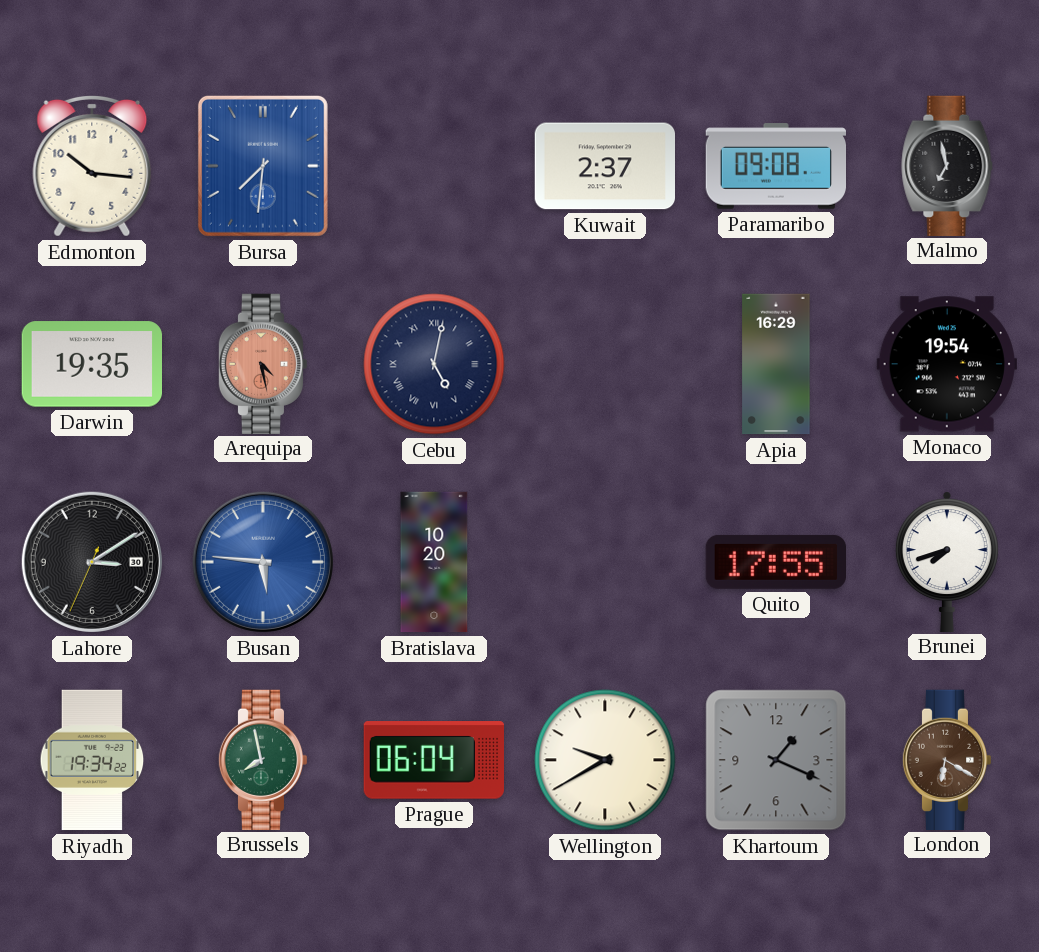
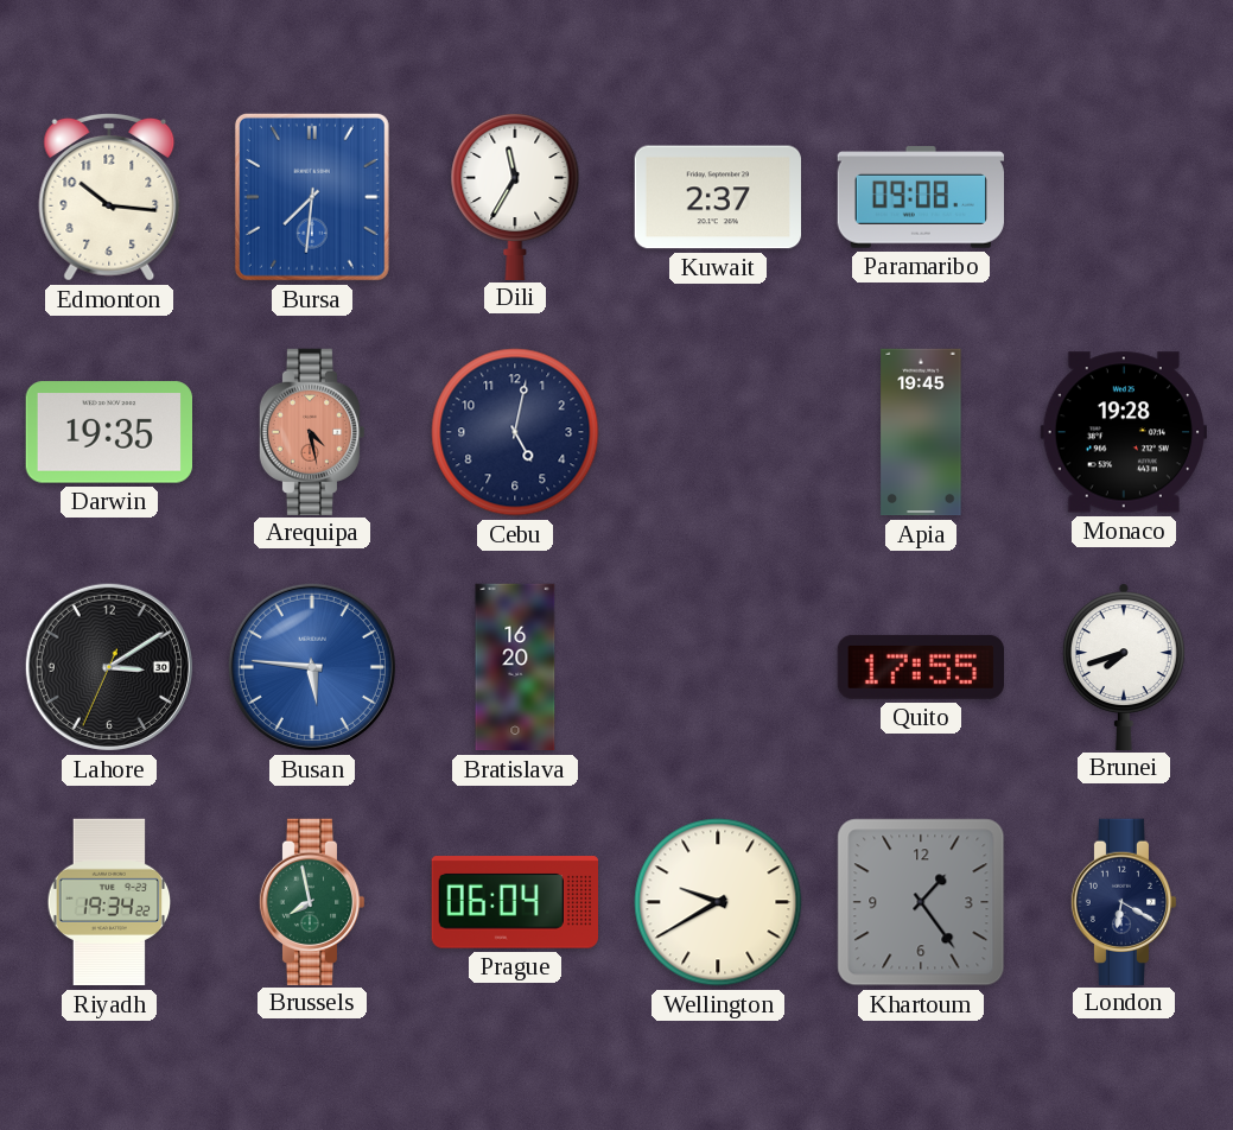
Dili: none -> 11:35 (515, 196)
Malmo: 6:58 -> none (947, 165)
Cebu numerals: Roman -> Arabic (515, 432)
Apia: 16:29 -> 19:45 (921, 432)
Monaco: 19:54 -> 19:28 (1123, 432)
Bratislava: 10:20 -> 16:20 (515, 667)
Khartoum: 1:19 -> 1:24 (921, 902)
London dial: brown -> navy (1124, 901)
